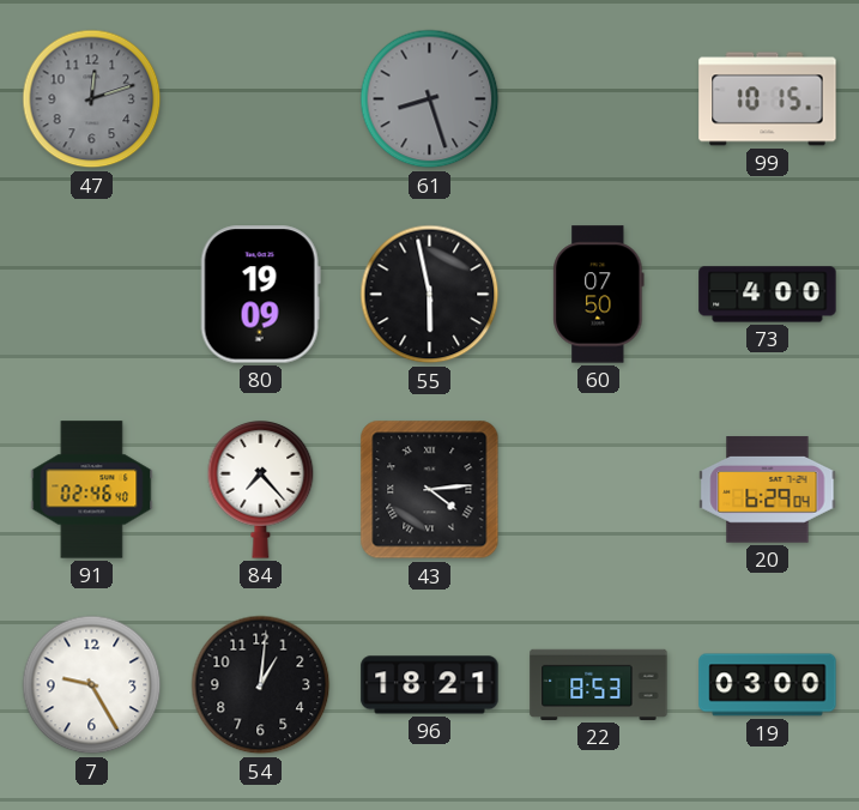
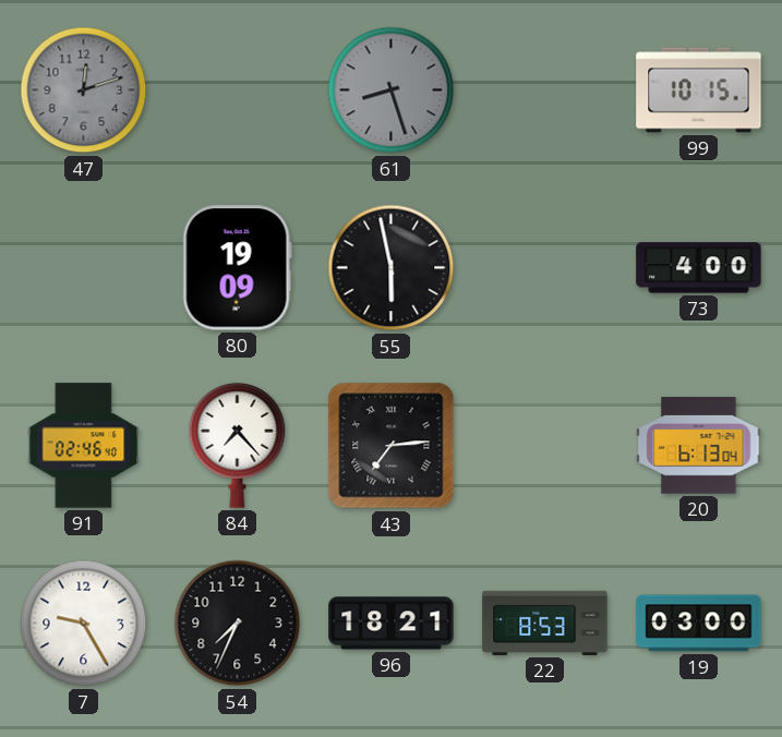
60: 07:50 -> none (599, 295)
43: 4:14 -> 7:14 (392, 446)
20: 6:29 -> 6:13 (699, 446)
54: 1:01 -> 7:34 (238, 624)
